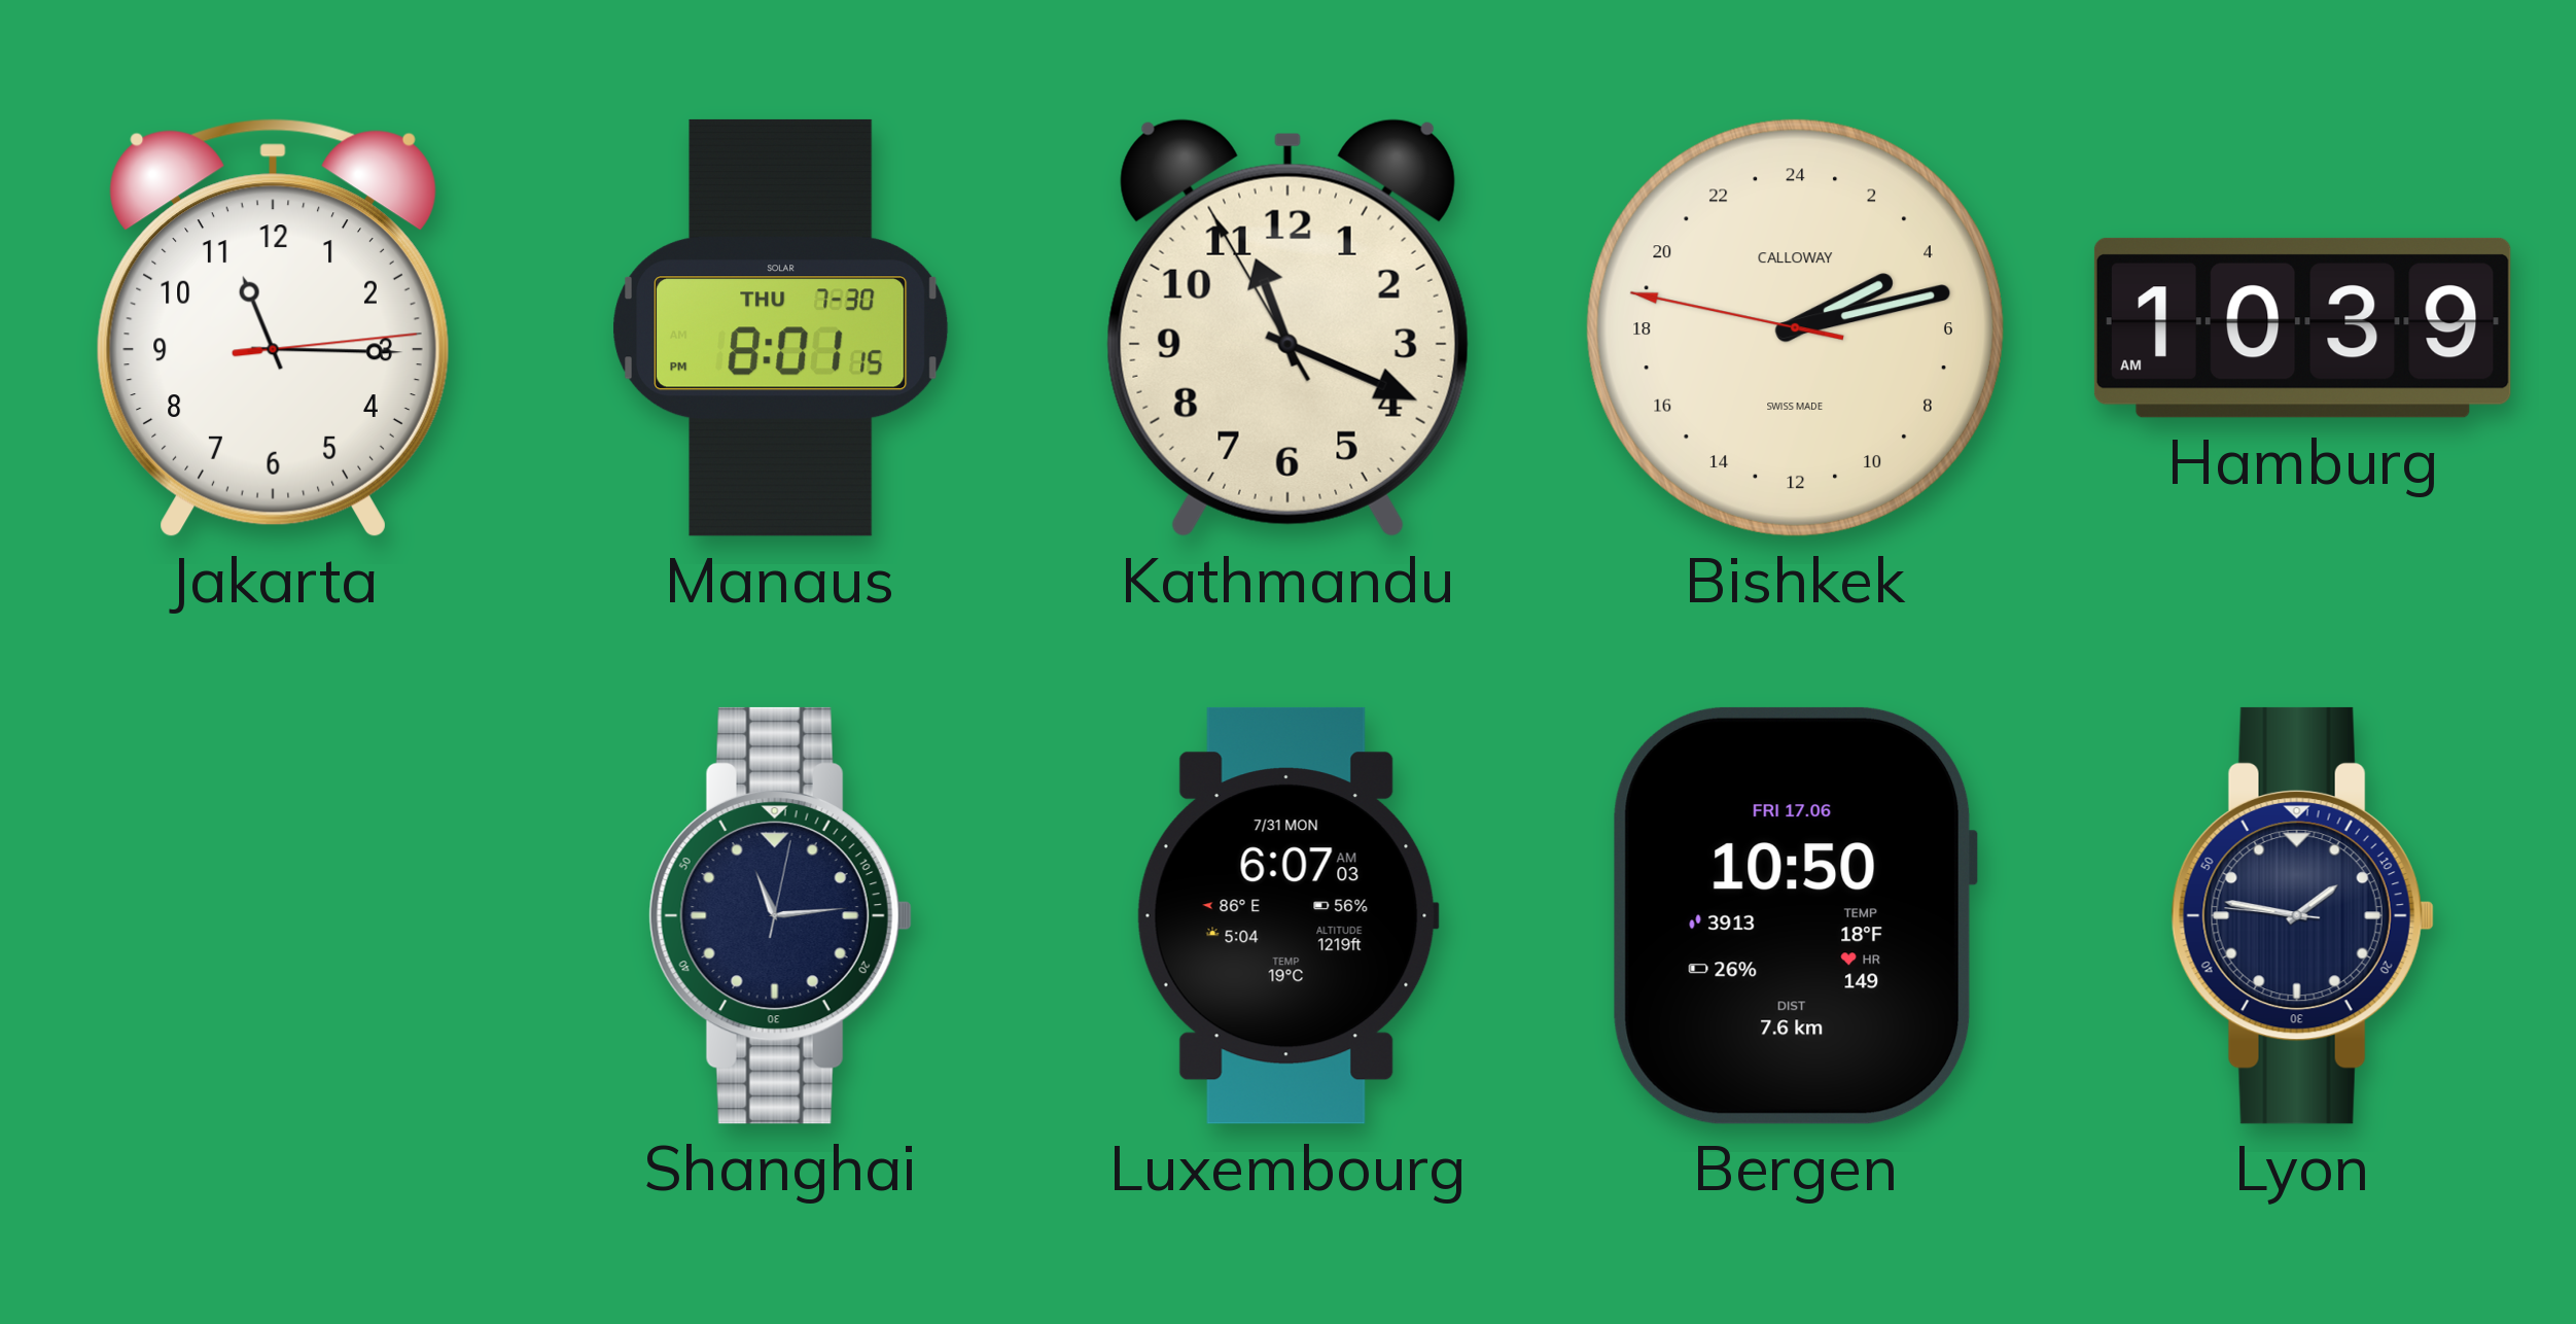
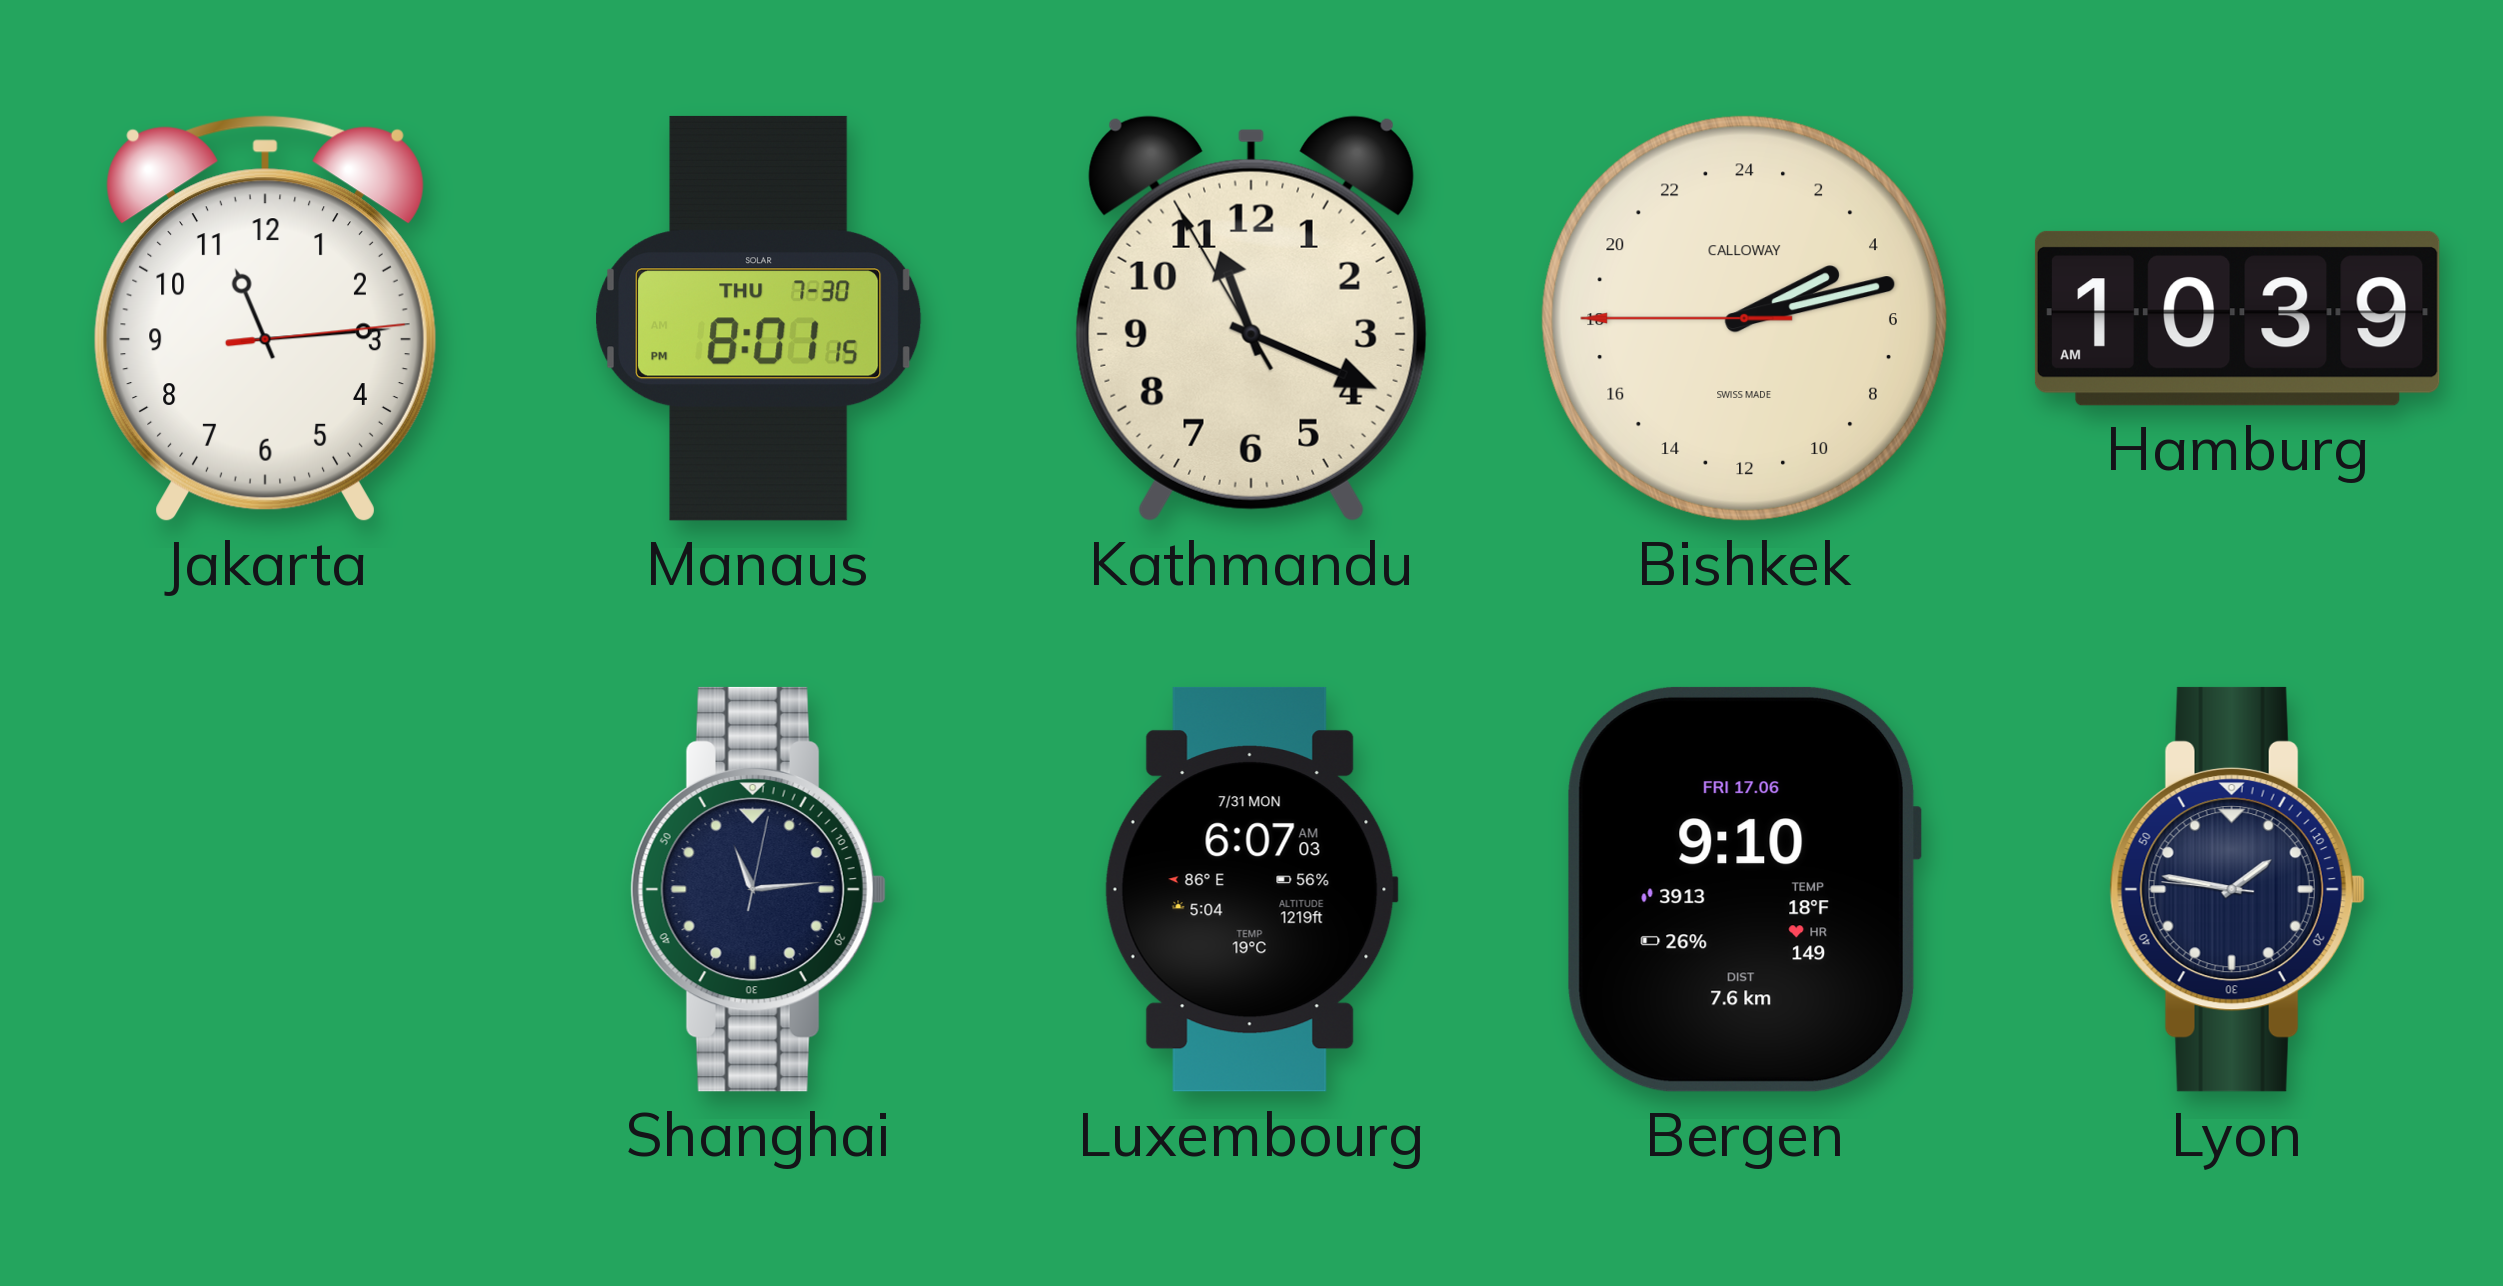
Jakarta: 11:15 -> 11:14 (265, 319)
Bishkek: 4:12:47 -> 4:12:45 (1744, 318)
Bergen: 10:50 -> 9:10 (1744, 889)
